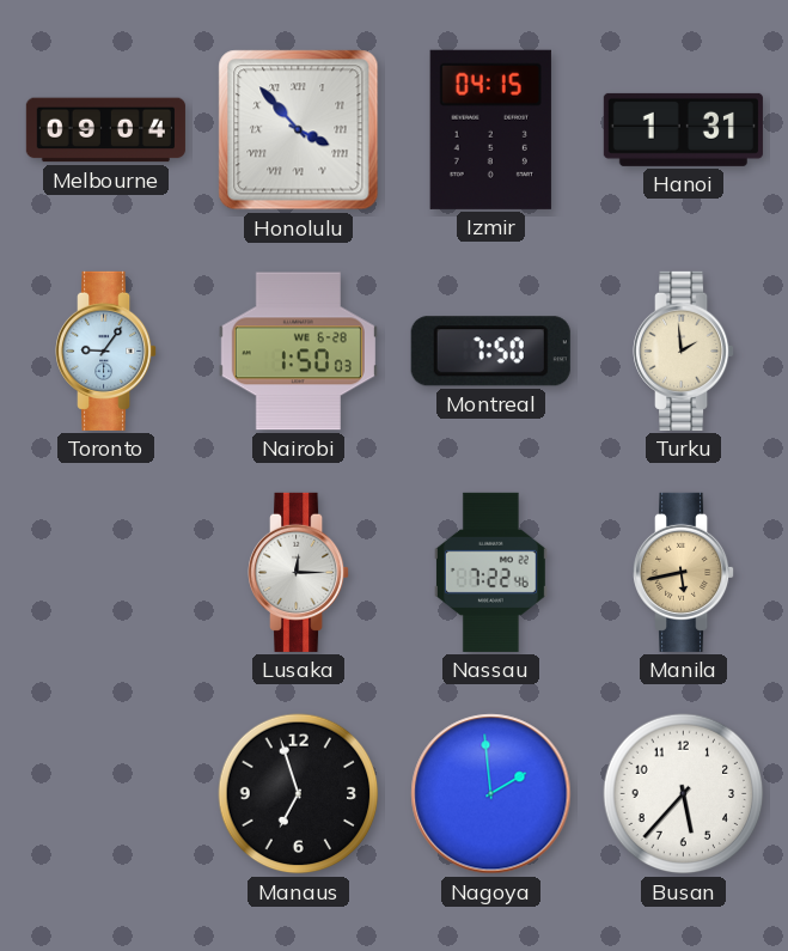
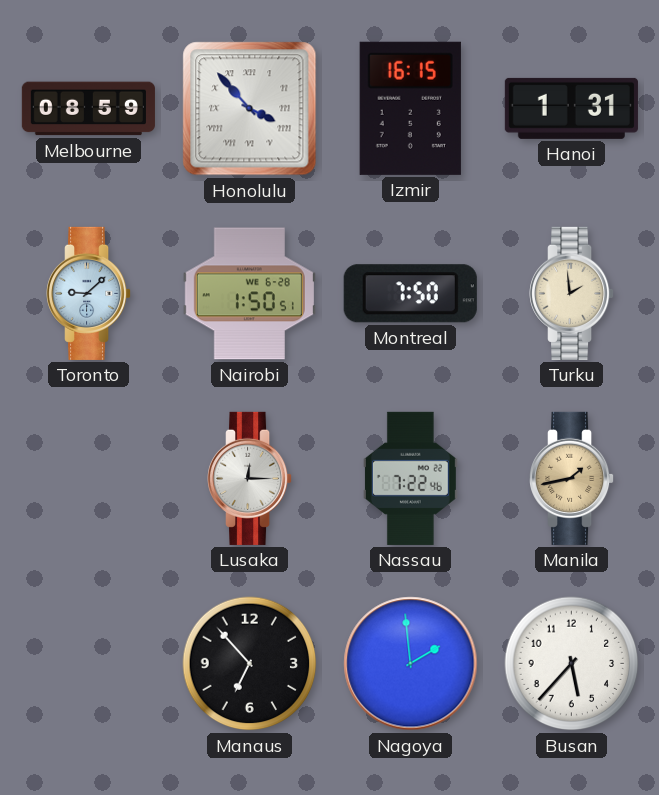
Melbourne: 09:04 -> 08:59 (88, 109)
Izmir: 04:15 -> 16:15 (410, 108)
Toronto: 9:06 -> 9:08 (90, 293)
Nairobi: 1:50:03 -> 1:50:51 (249, 294)
Manila: 5:43 -> 1:43 (573, 478)
Manaus: 6:57 -> 6:53 (250, 664)
